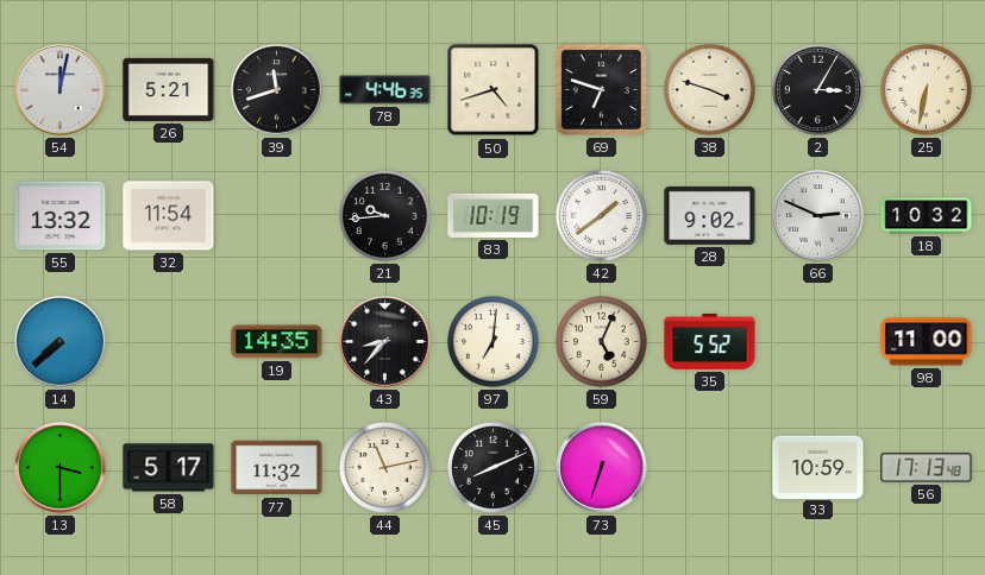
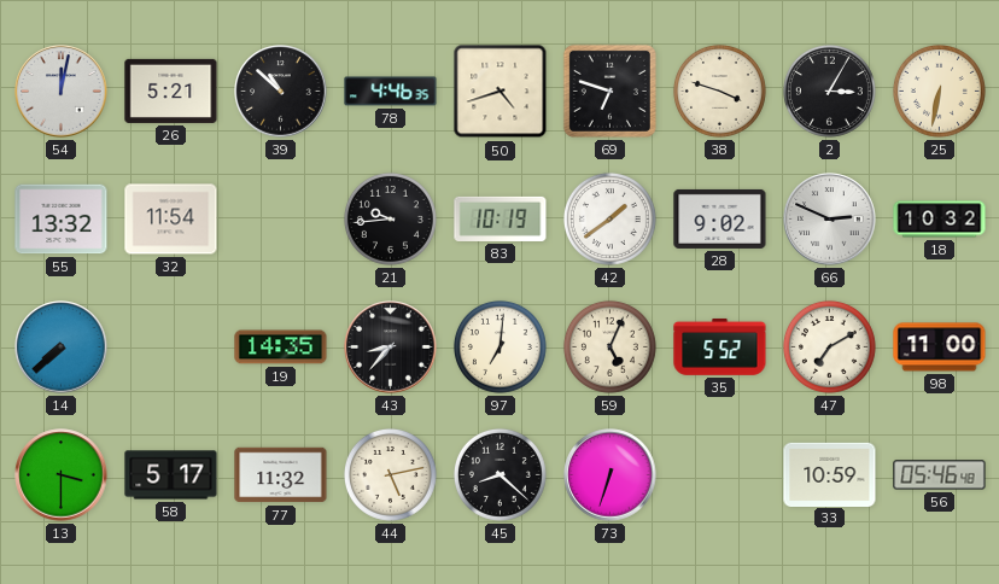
39: 11:42 -> 10:52 (281, 92)
47: none -> 7:10 (829, 346)
44: 11:13 -> 5:13 (390, 474)
45: 8:11 -> 8:22 (499, 474)
56: 17:13 -> 05:46 (940, 475)
